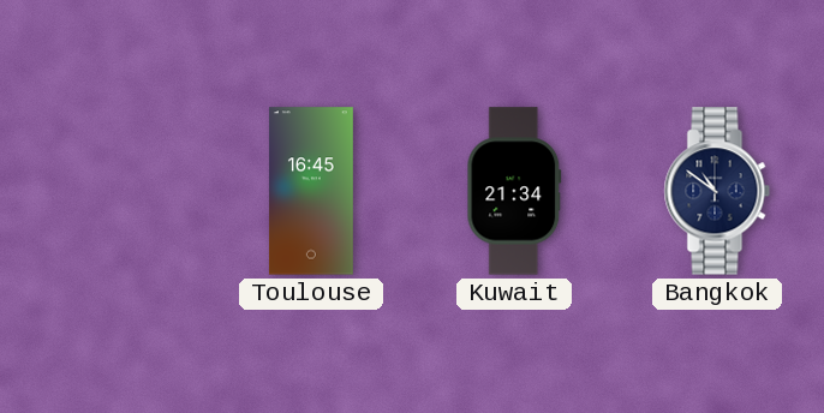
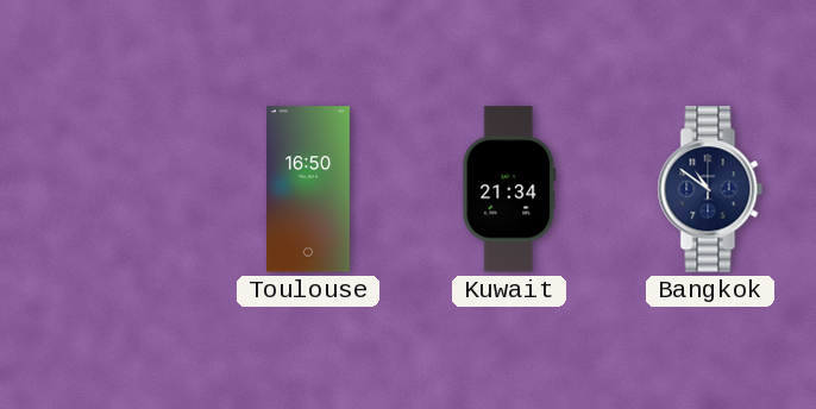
Toulouse: 16:45 -> 16:50 (308, 189)
